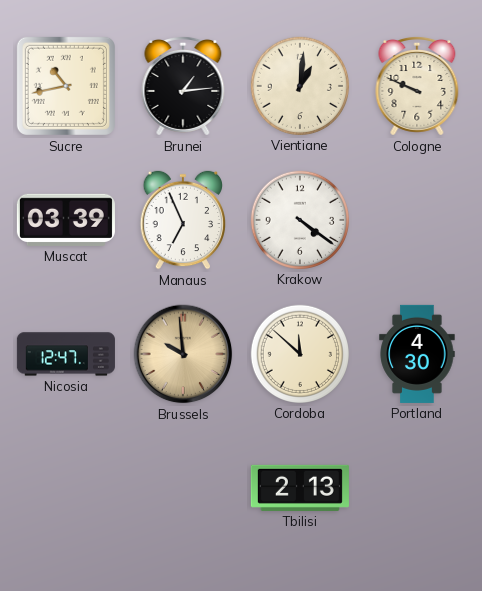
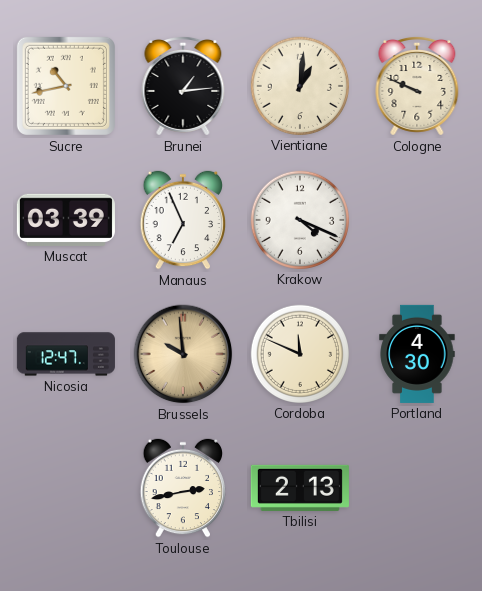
Krakow: 4:21 -> 4:19 (300, 220)
Cordoba: 11:52 -> 11:49 (300, 354)
Toulouse: none -> 2:43 (183, 488)
